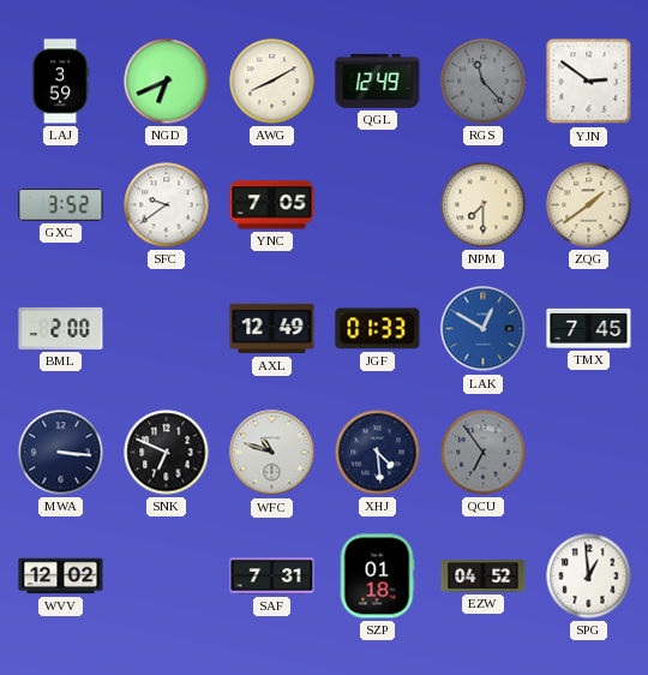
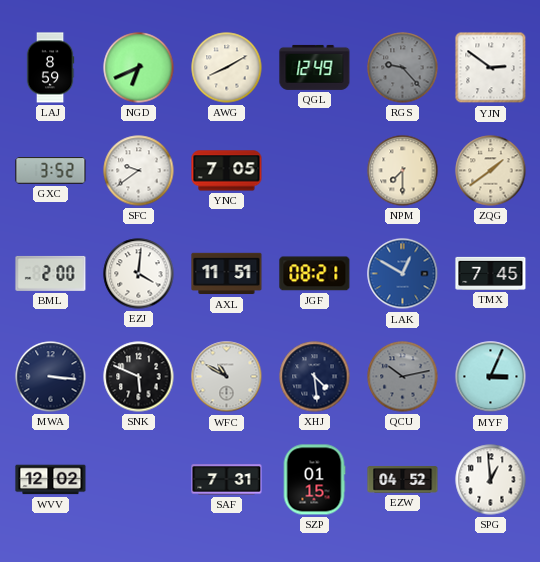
LAJ: 3:59 -> 8:59 (50, 68)
RGS: 11:23 -> 9:23 (403, 68)
EZJ: none -> 4:01 (139, 274)
AXL: 12:49 -> 11:51 (227, 274)
JGF: 01:33 -> 08:21 (315, 274)
SNK: 6:49 -> 5:49 (139, 377)
WFC: 10:48 -> 10:50 (227, 377)
QCU: 6:54 -> 10:13 (403, 377)
MYF: none -> 3:04 (491, 377)
SZP: 01:18 -> 01:15 (314, 480)
